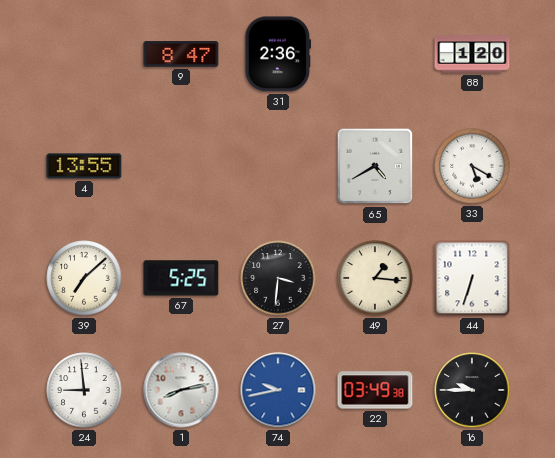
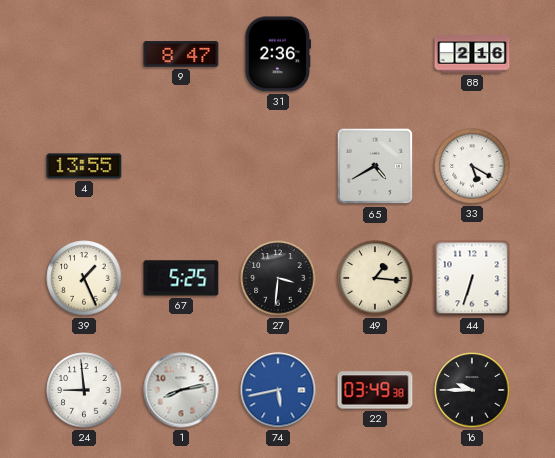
88: 1:20 -> 2:16 (472, 54)
39: 7:08 -> 1:26 (84, 278)
74: 9:43 -> 5:43 (278, 390)
